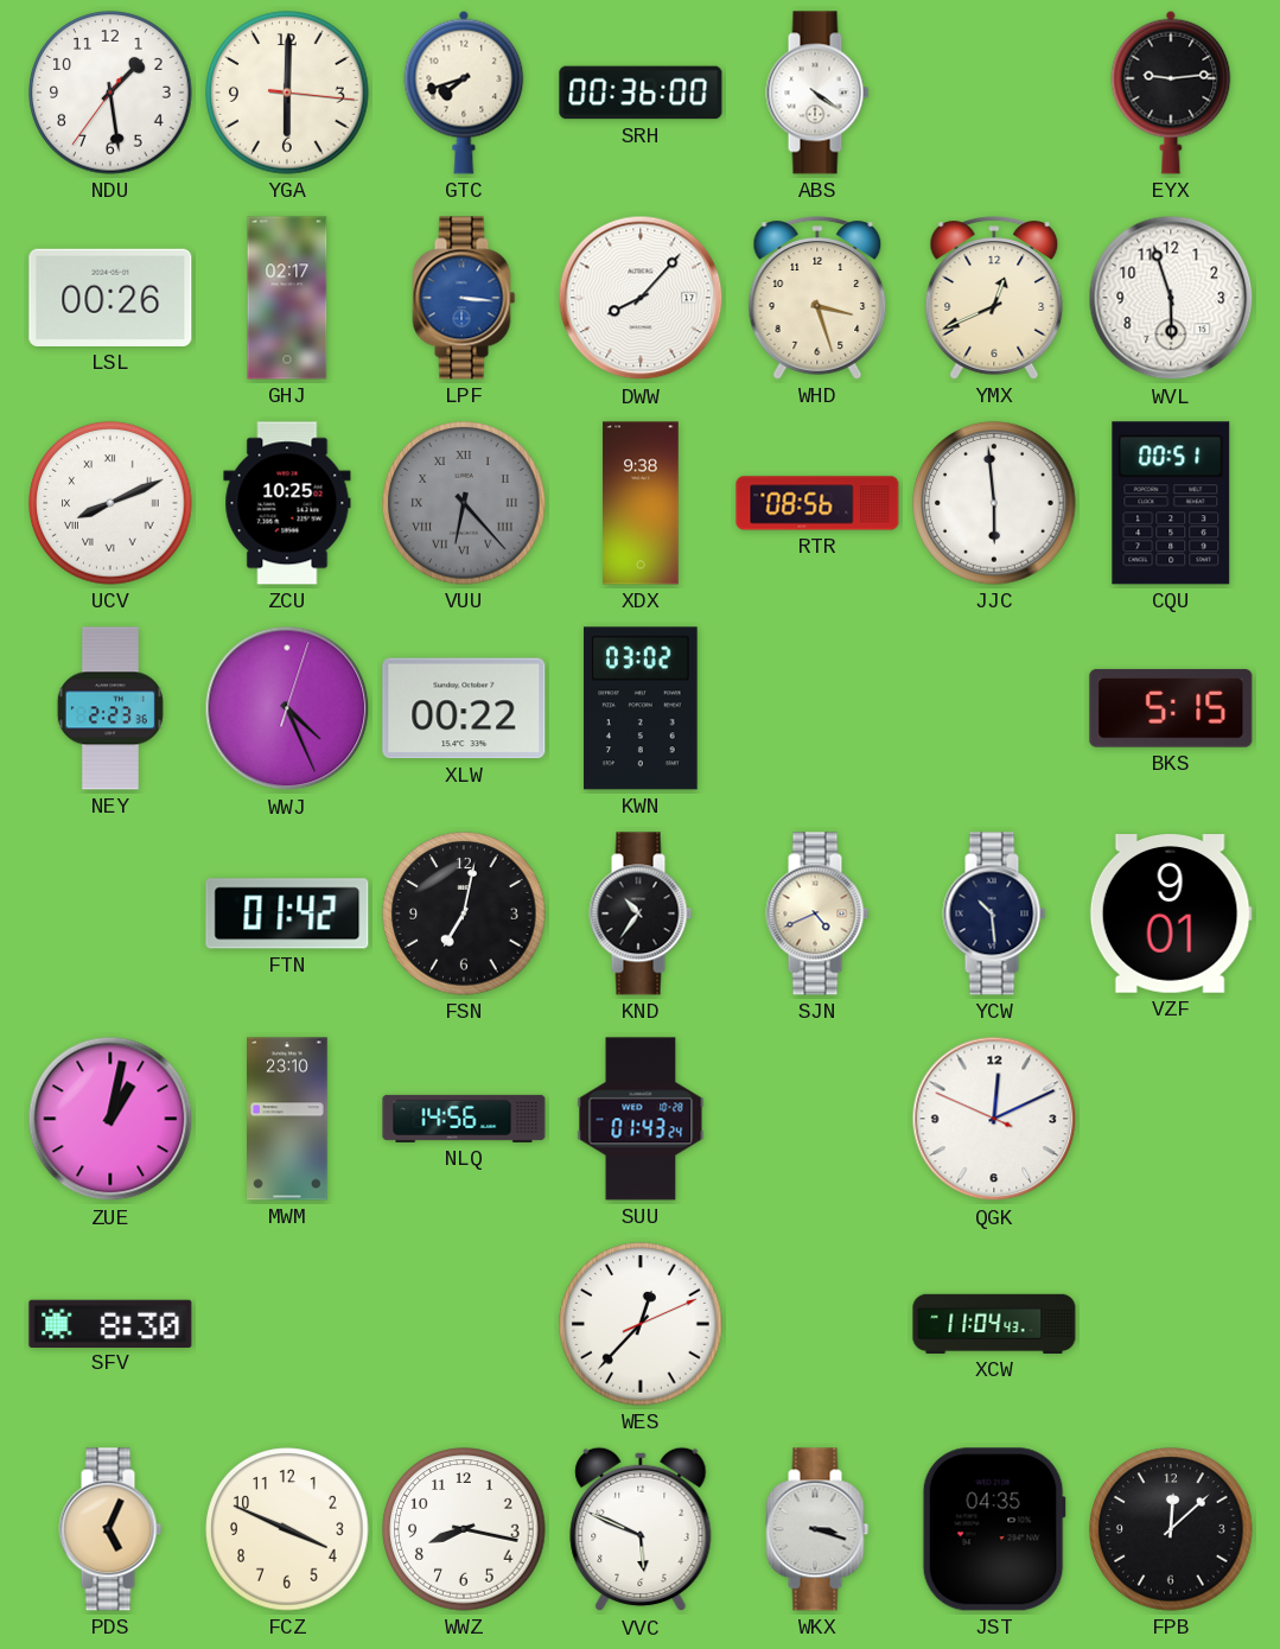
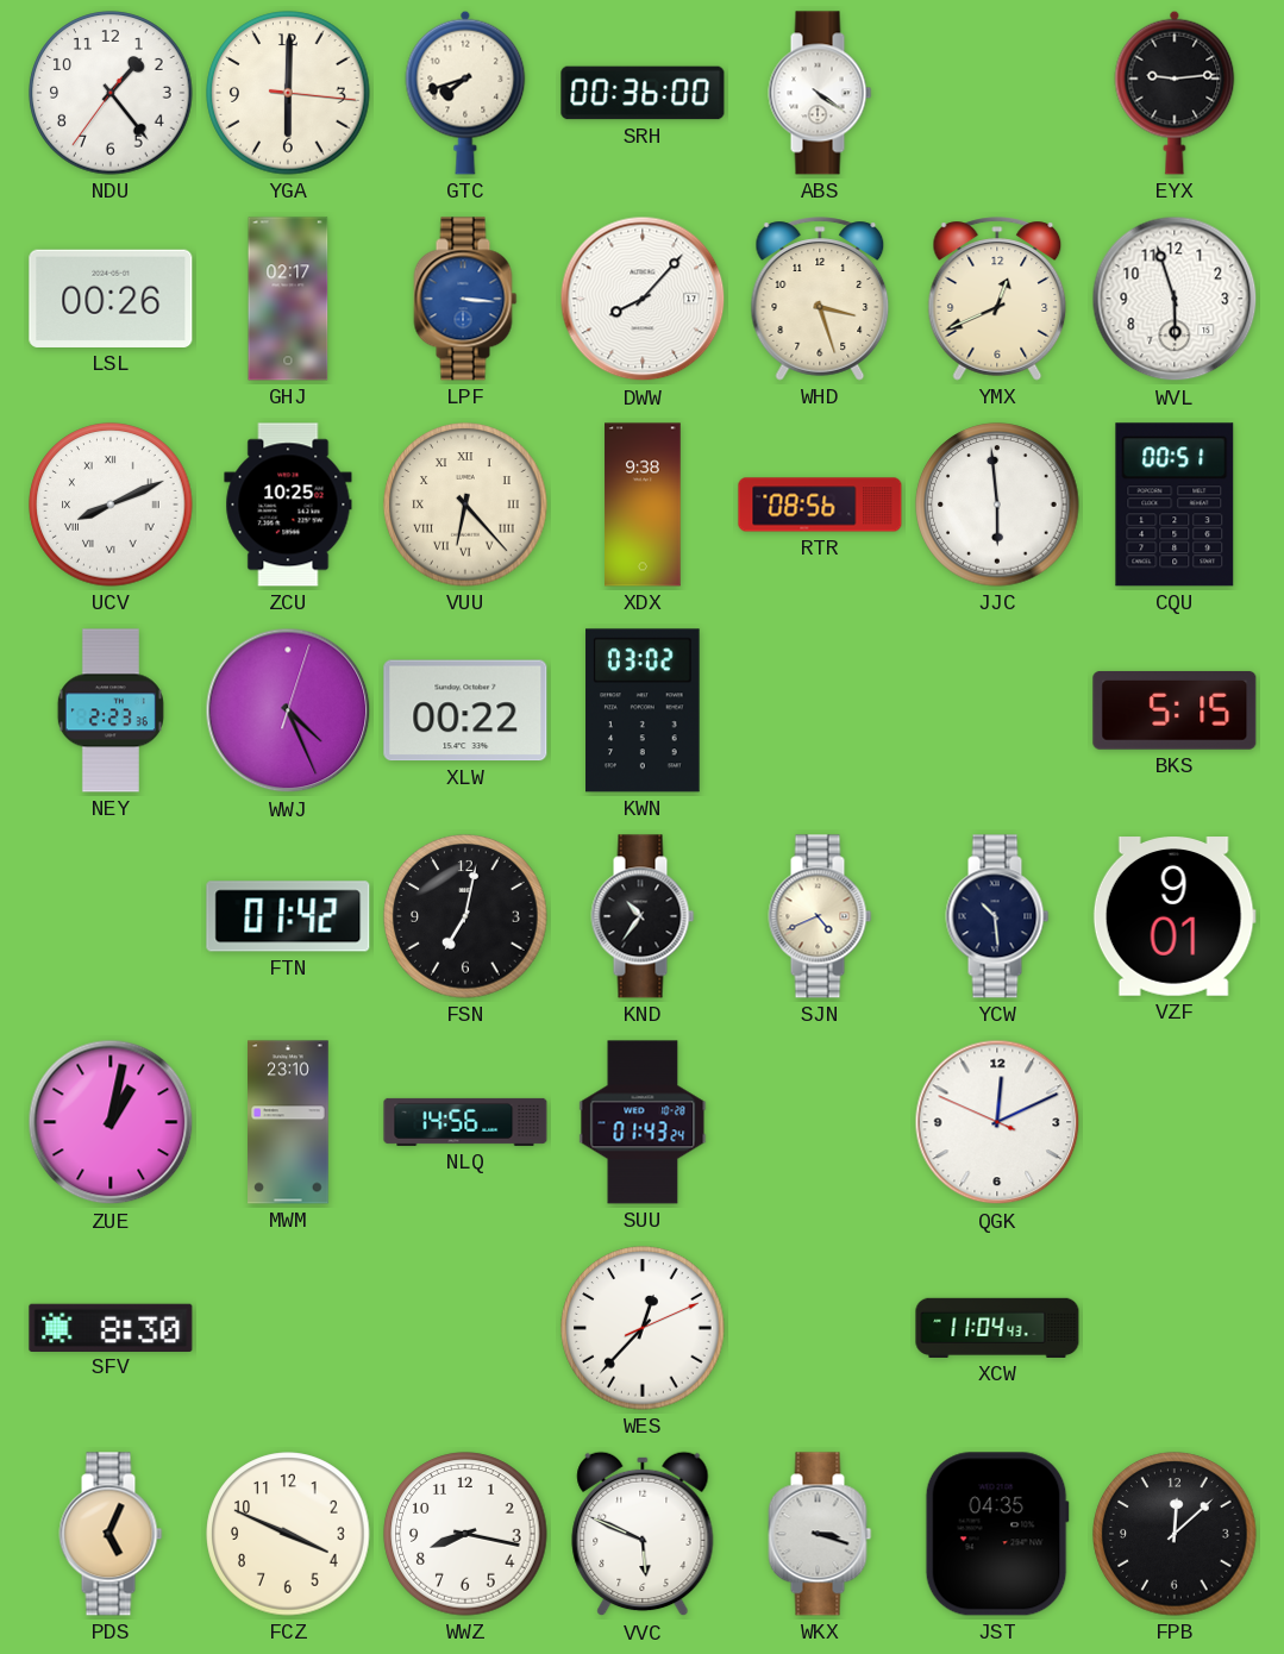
NDU: 1:28 -> 1:23 (111, 93)
VUU dial: grey -> cream (465, 505)
